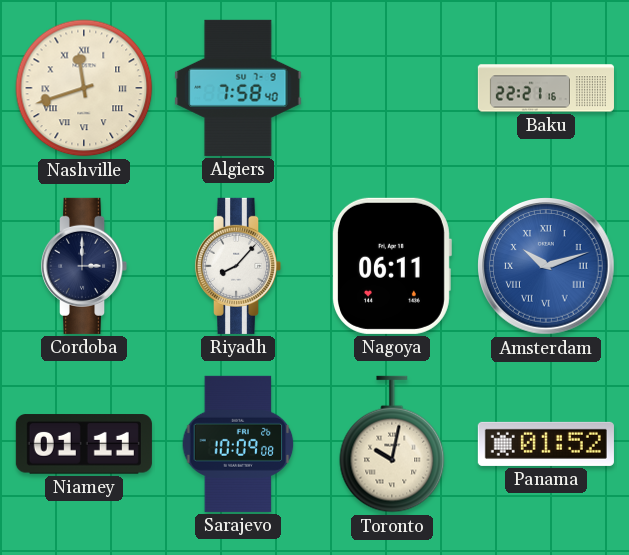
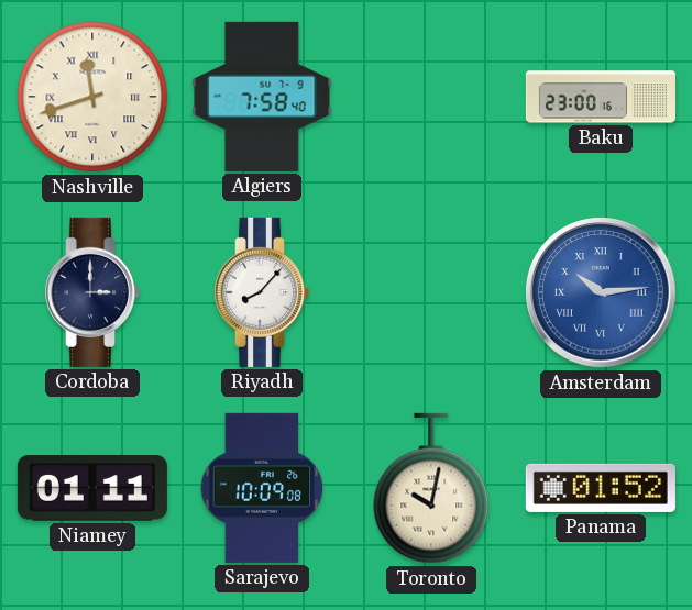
Baku: 22:21 -> 23:00 (601, 97)
Nagoya: 06:11 -> none (392, 266)
Amsterdam: 10:12 -> 10:14 (601, 292)
